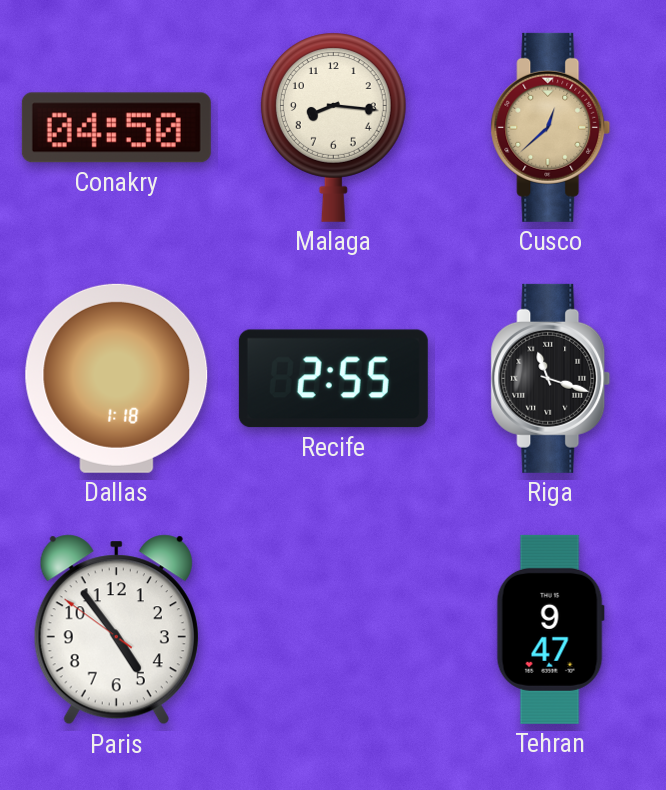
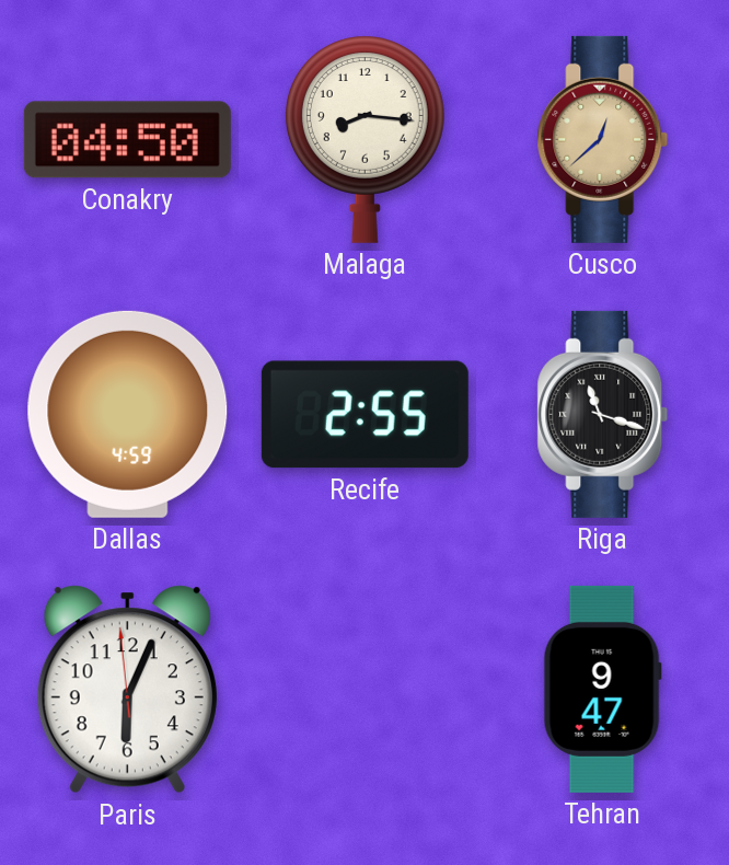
Dallas: 1:18 -> 4:59 (128, 414)
Paris: 4:53 -> 6:03 (127, 690)
